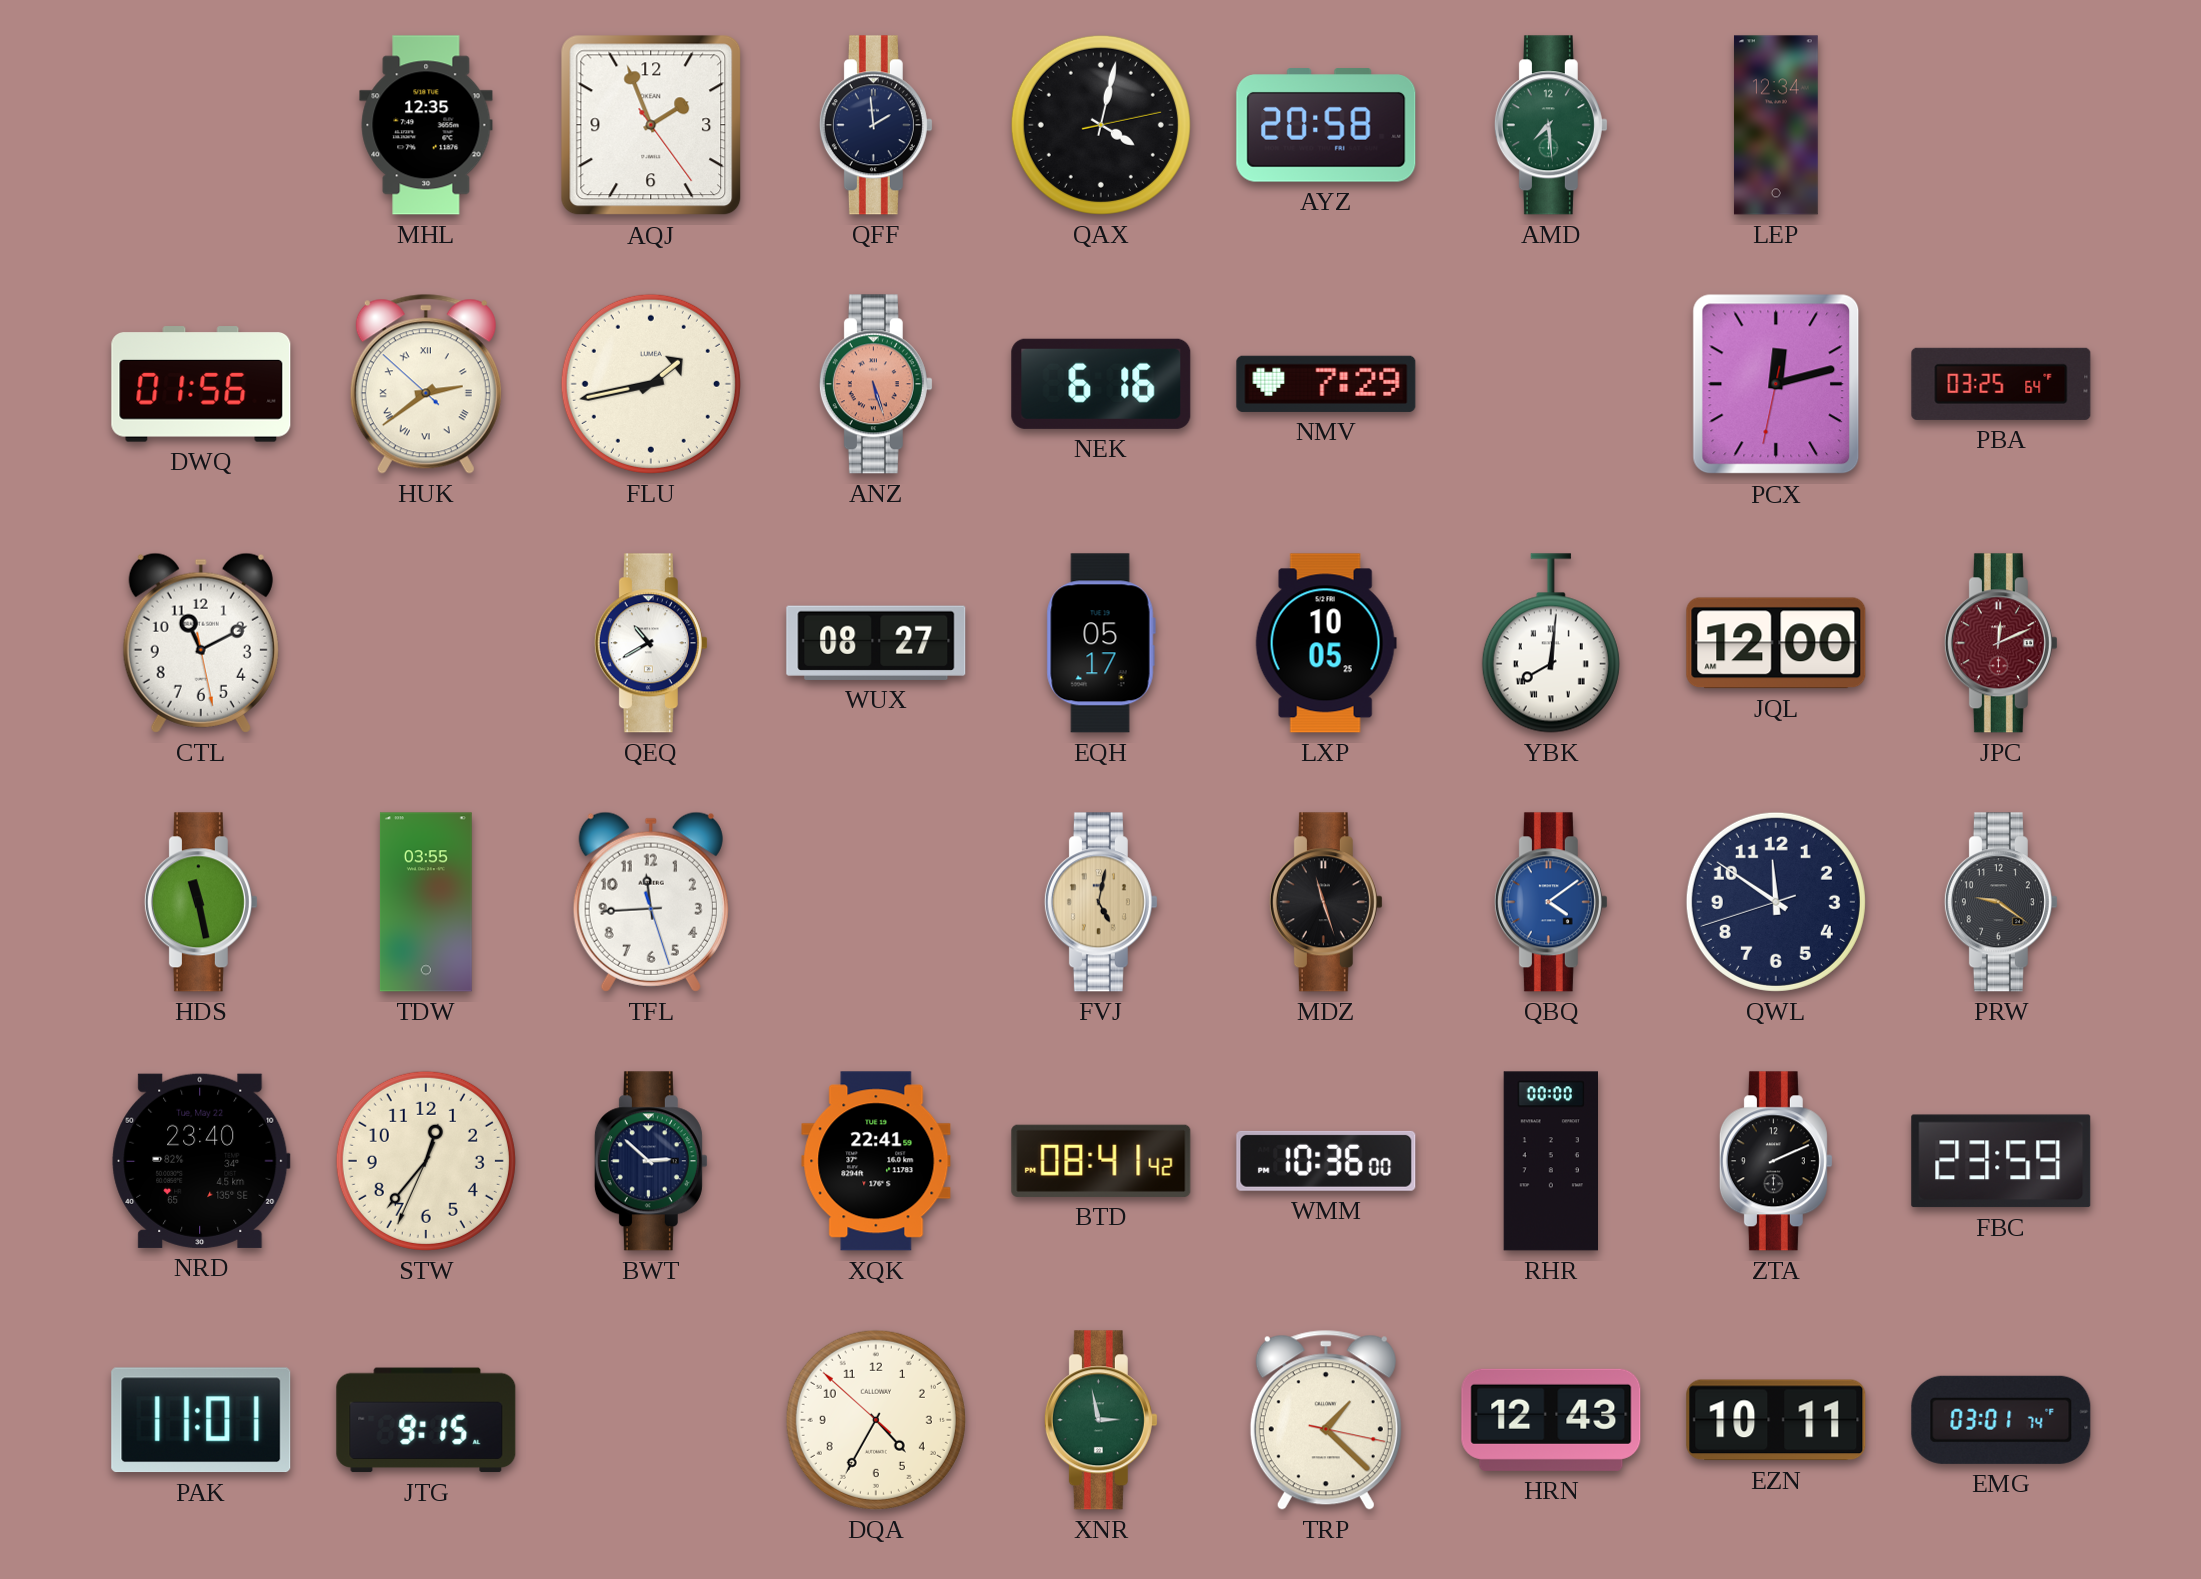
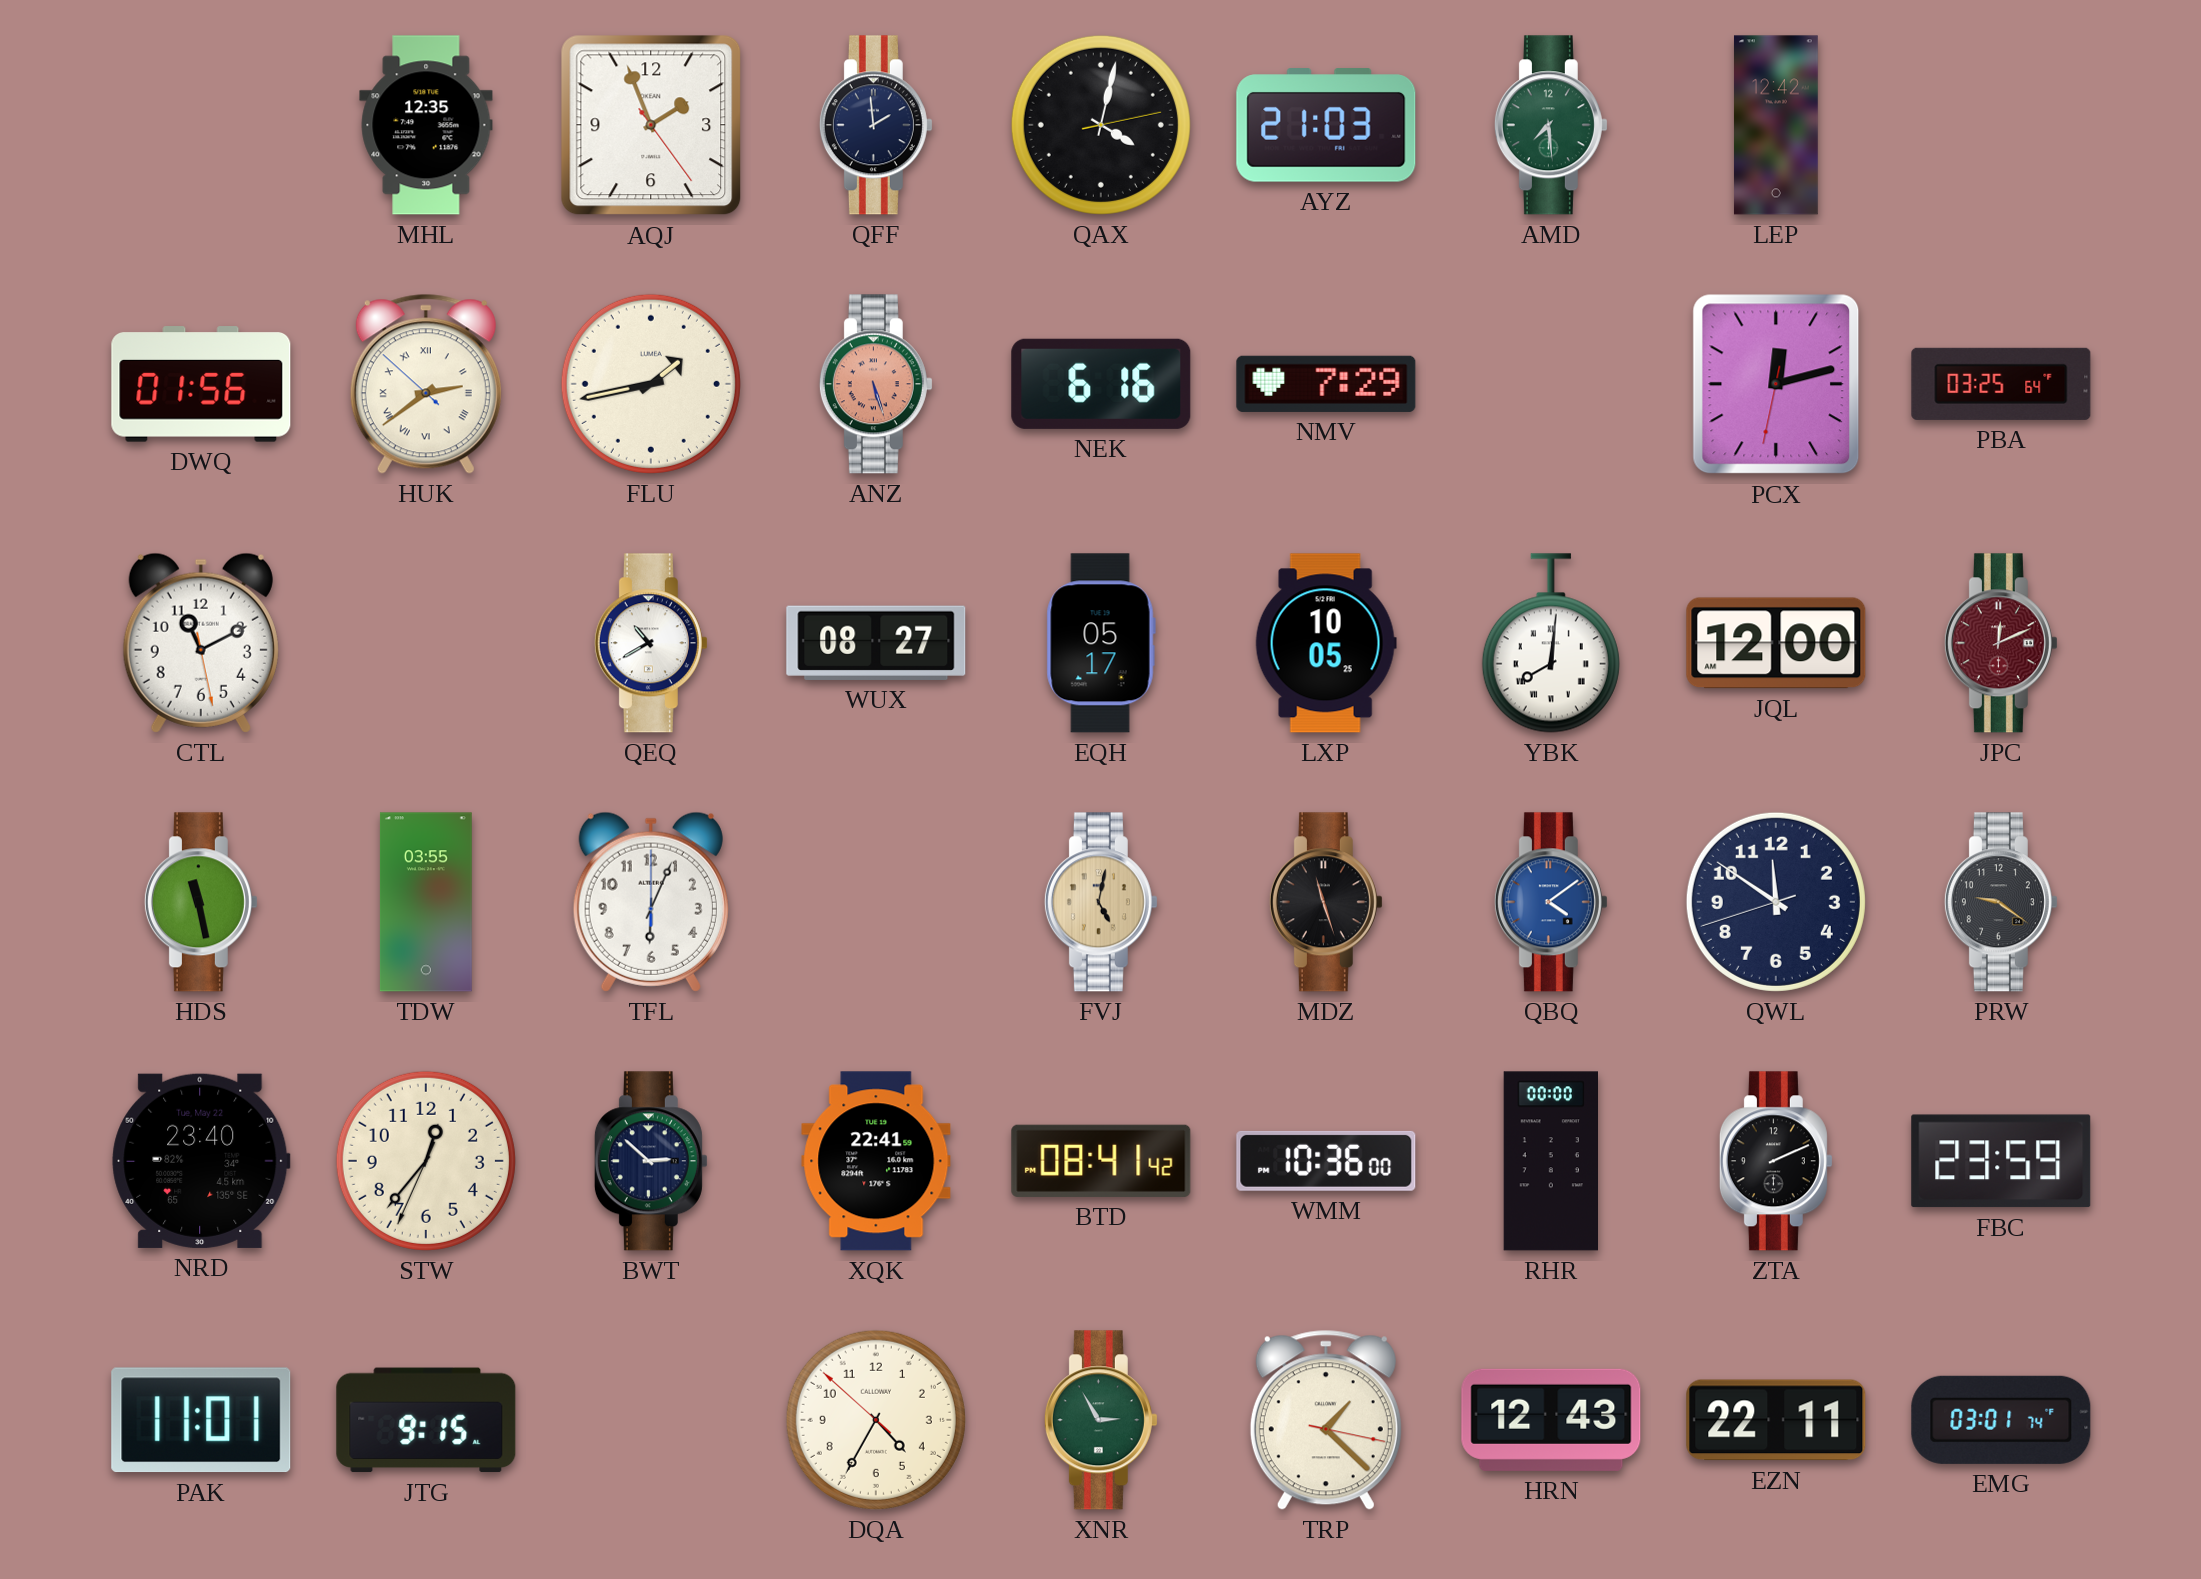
AYZ: 20:58 -> 21:03 (1326, 125)
LEP: 12:34 -> 12:42 (1776, 125)
TFL: 11:44 -> 6:04 (651, 902)
XNR: 2:58 -> 2:55 (1101, 1420)
EZN: 10:11 -> 22:11 (1776, 1420)
